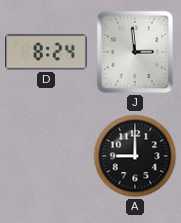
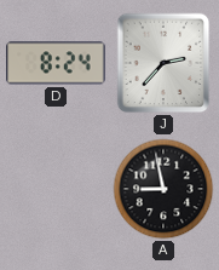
J: 2:59 -> 2:37 (163, 63)
A: 9:00 -> 8:58 (163, 189)
